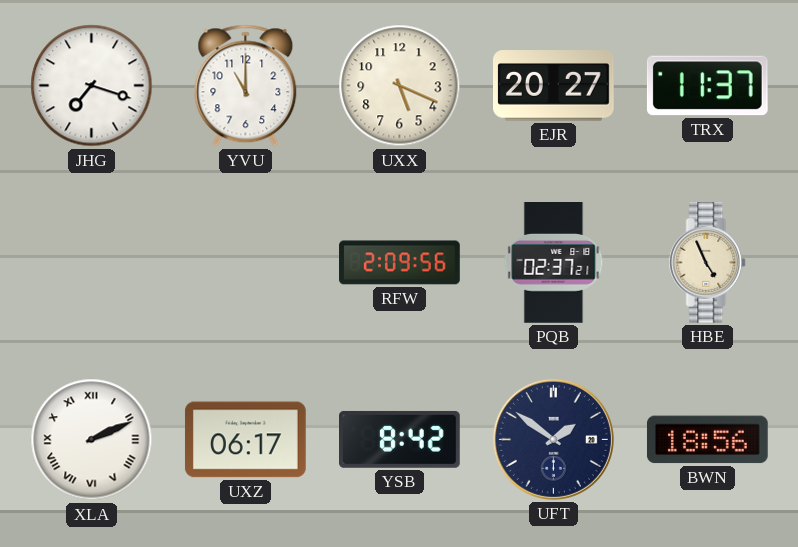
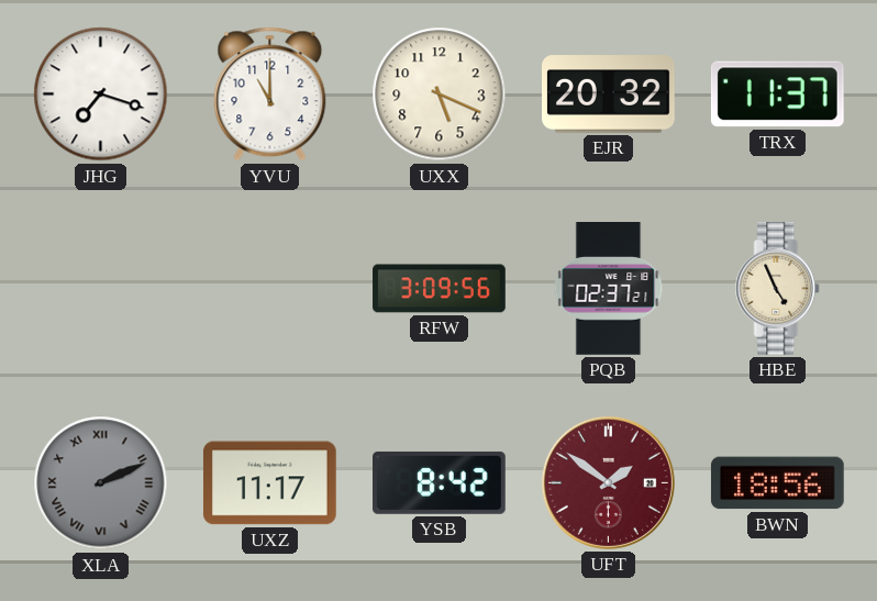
EJR: 20:27 -> 20:32 (609, 94)
RFW: 2:09 -> 3:09 (440, 289)
XLA dial: white -> grey (101, 483)
UXZ: 06:17 -> 11:17 (269, 483)
UFT dial: navy -> burgundy (608, 482)
